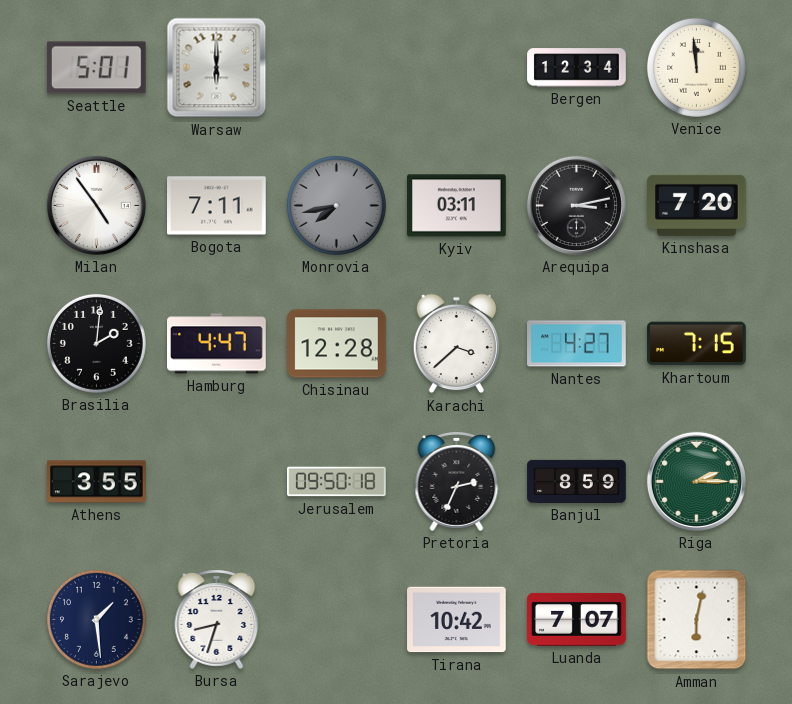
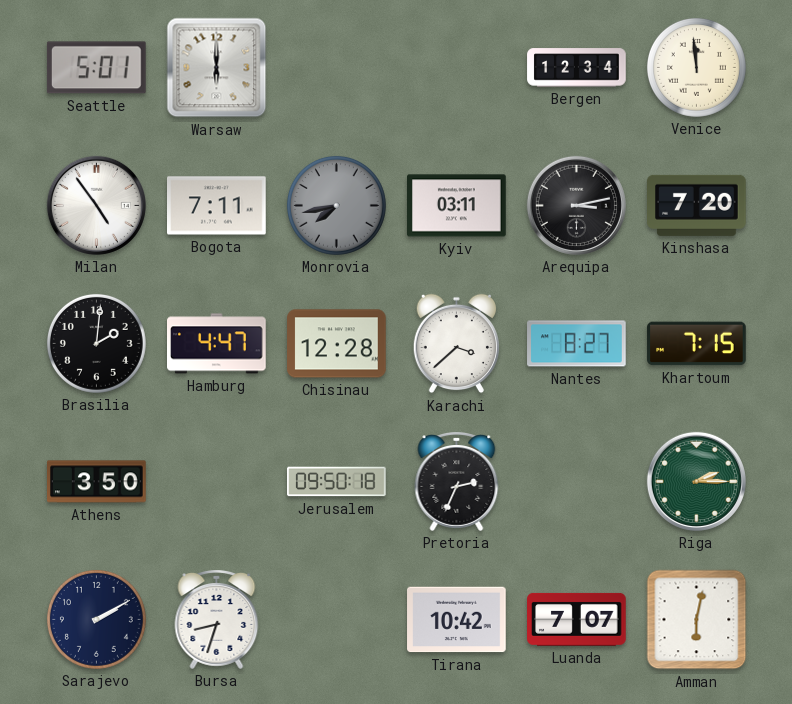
Nantes: 4:27 -> 8:27 (577, 344)
Athens: 3:55 -> 3:50 (97, 482)
Banjul: 8:59 -> none (577, 481)
Sarajevo: 1:29 -> 2:10 (96, 619)
